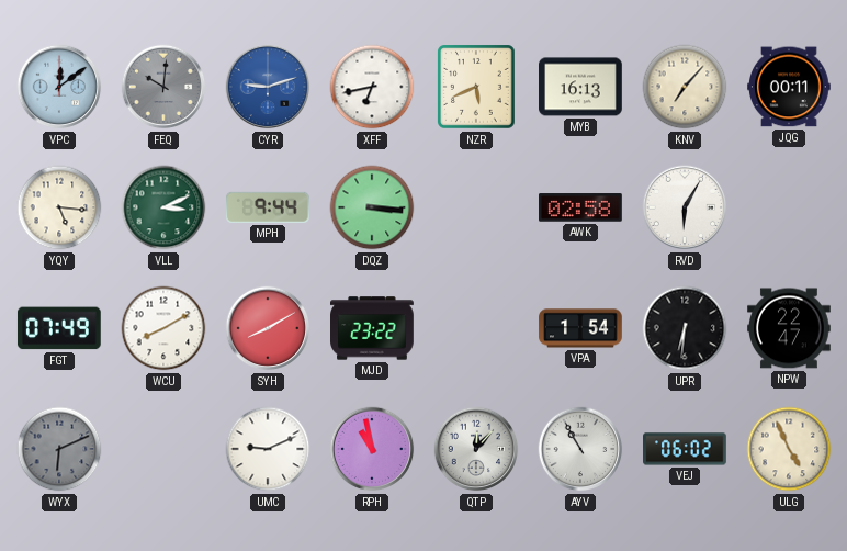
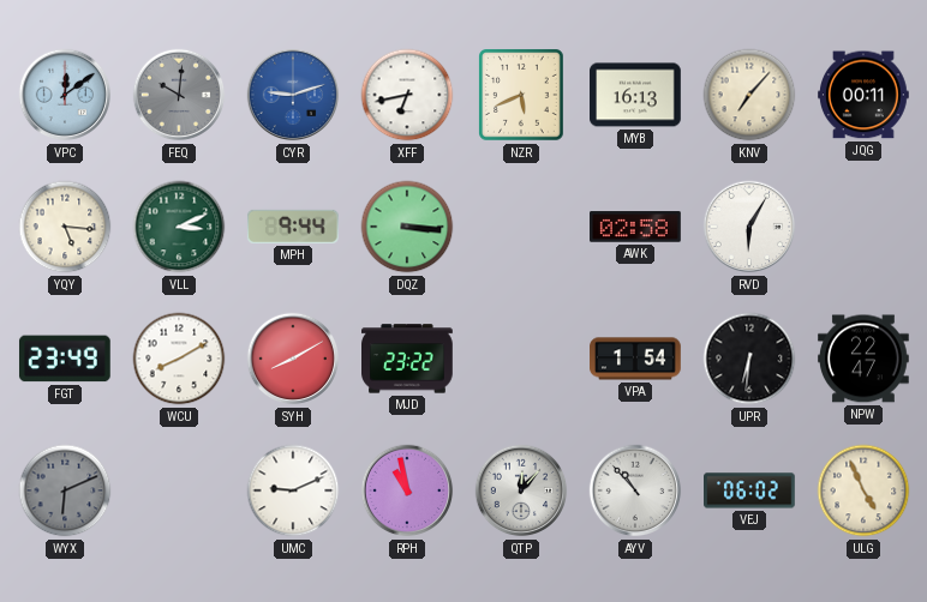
FGT: 07:49 -> 23:49 (65, 359)
AYV: 10:55 -> 10:53 (635, 490)
